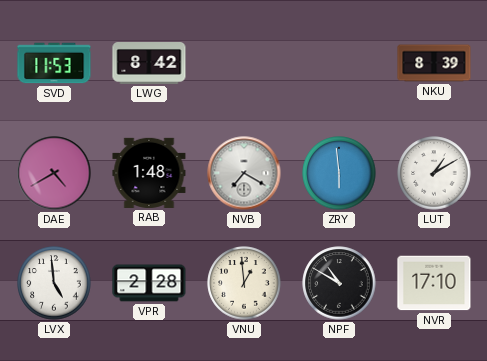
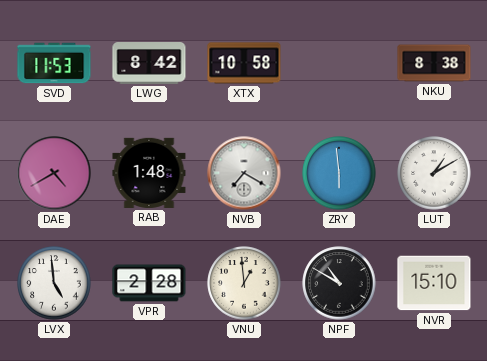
XTX: none -> 10:58 (244, 63)
NKU: 8:39 -> 8:38 (434, 63)
NVR: 17:10 -> 15:10 (434, 283)
